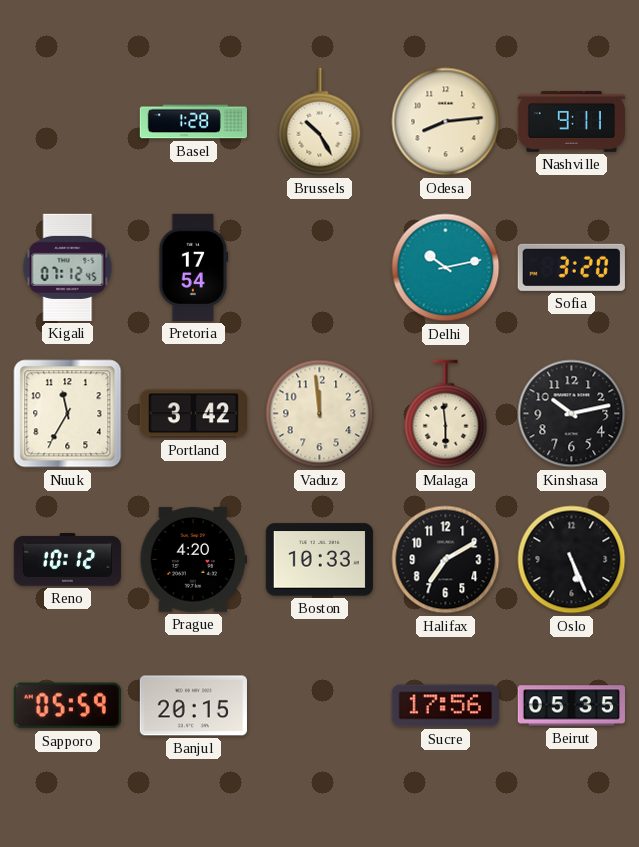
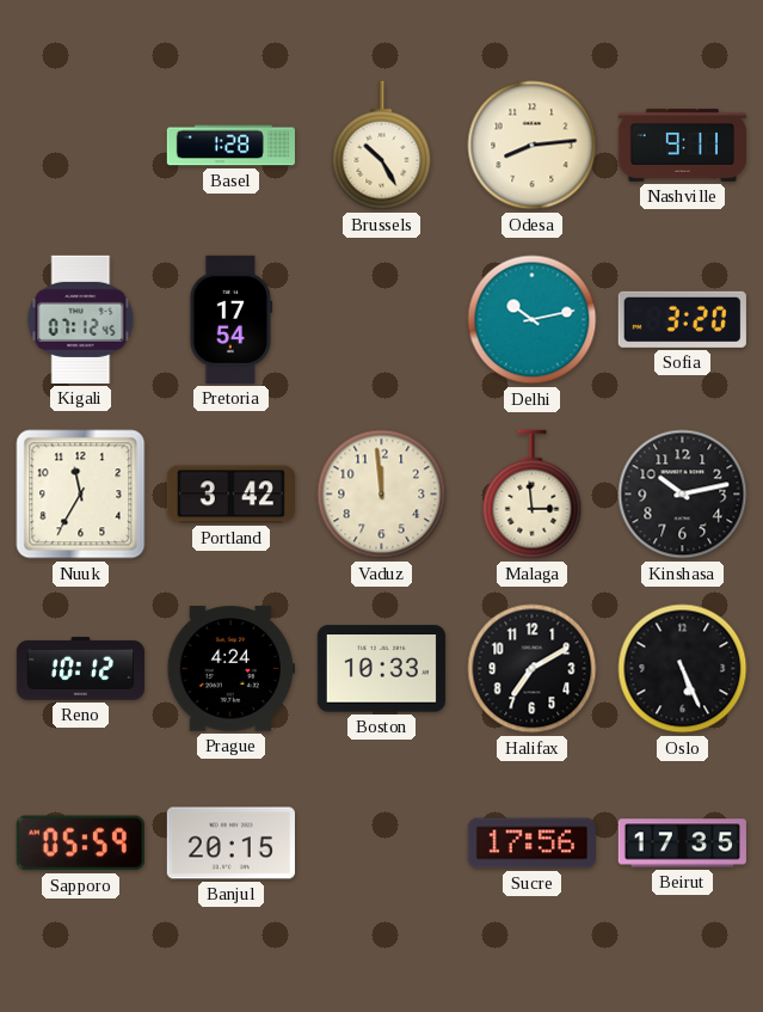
Malaga: 5:59 -> 2:59 (533, 495)
Prague: 4:20 -> 4:24 (230, 669)
Beirut: 05:35 -> 17:35 (682, 844)
